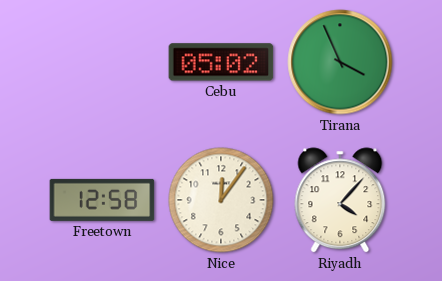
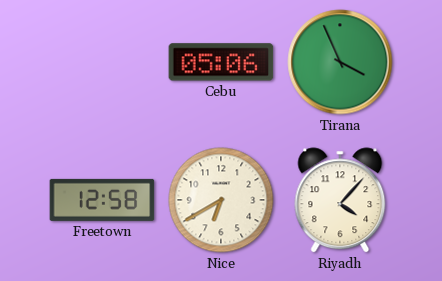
Cebu: 05:02 -> 05:06 (221, 62)
Nice: 12:06 -> 6:40 (221, 200)
